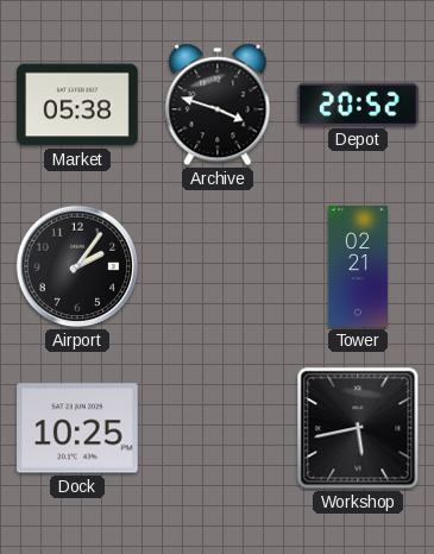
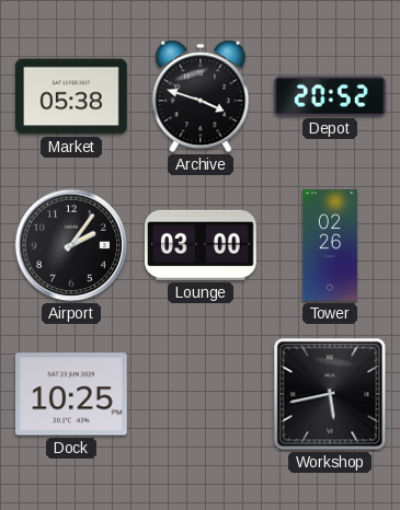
Lounge: none -> 03:00 (201, 245)
Tower: 02:21 -> 02:26 (330, 245)
